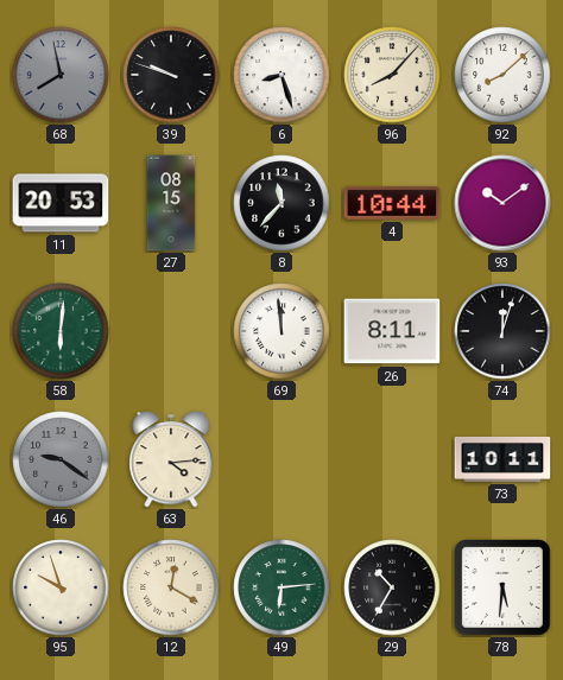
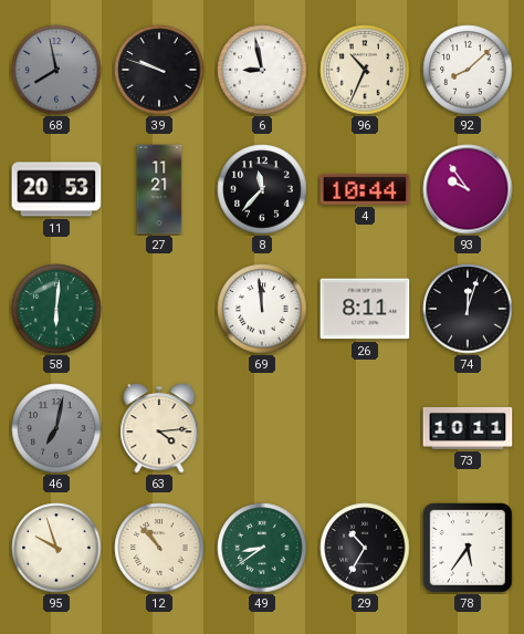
6: 8:27 -> 8:58 (262, 70)
96: 8:07 -> 10:34 (365, 70)
27: 08:15 -> 11:21 (159, 189)
93: 10:09 -> 9:54 (468, 189)
46: 9:21 -> 7:02 (56, 428)
12: 12:20 -> 10:53 (159, 548)
49: 6:14 -> 8:39 (262, 548)
78: 5:31 -> 5:36 (469, 549)
